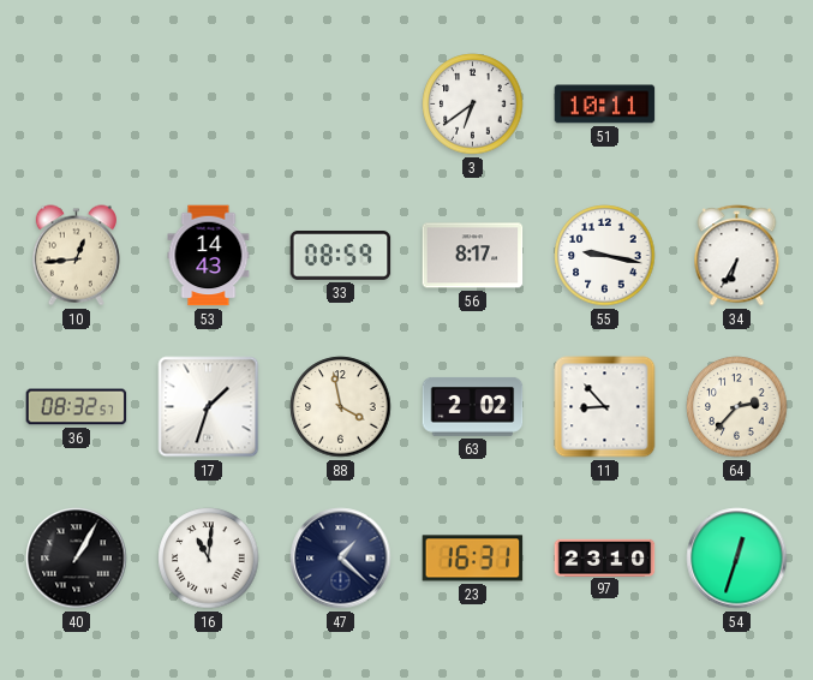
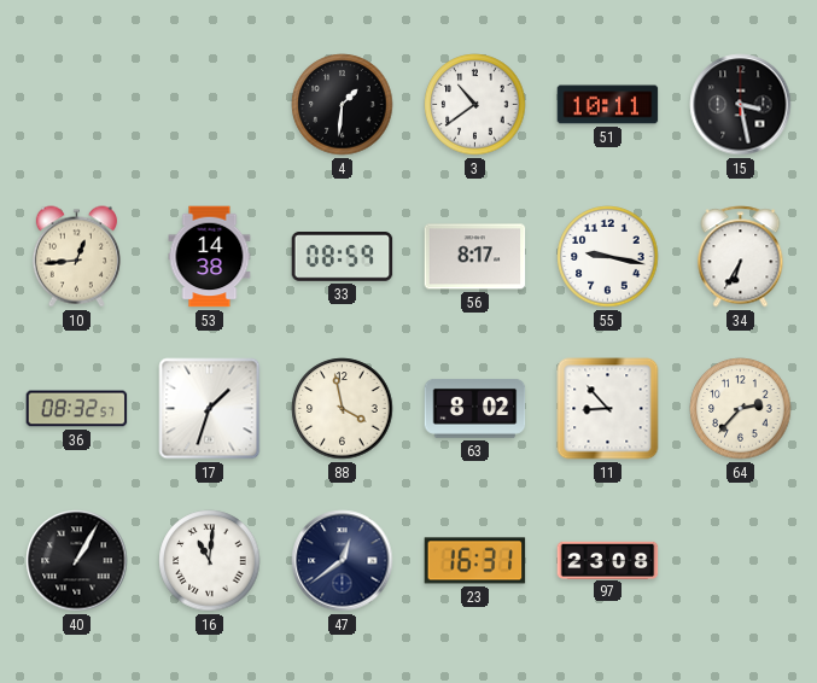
4: none -> 1:31 (343, 105)
3: 6:39 -> 10:39 (475, 105)
15: none -> 3:28 (741, 105)
53: 14:43 -> 14:38 (210, 257)
63: 2:02 -> 8:02 (475, 408)
47: 1:22 -> 12:39 (343, 561)
97: 23:10 -> 23:08 (608, 560)
54: 12:33 -> none (737, 559)
